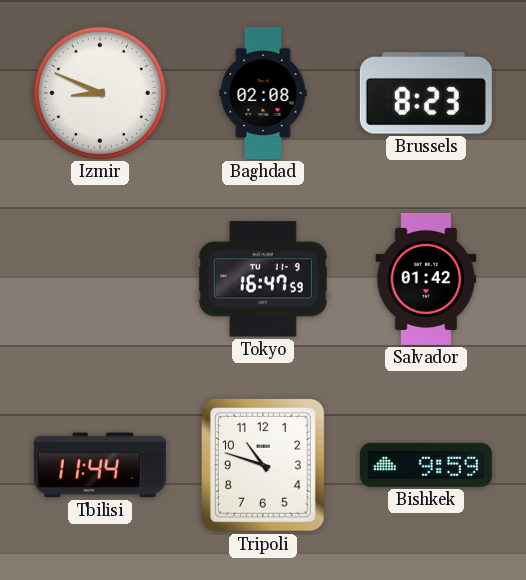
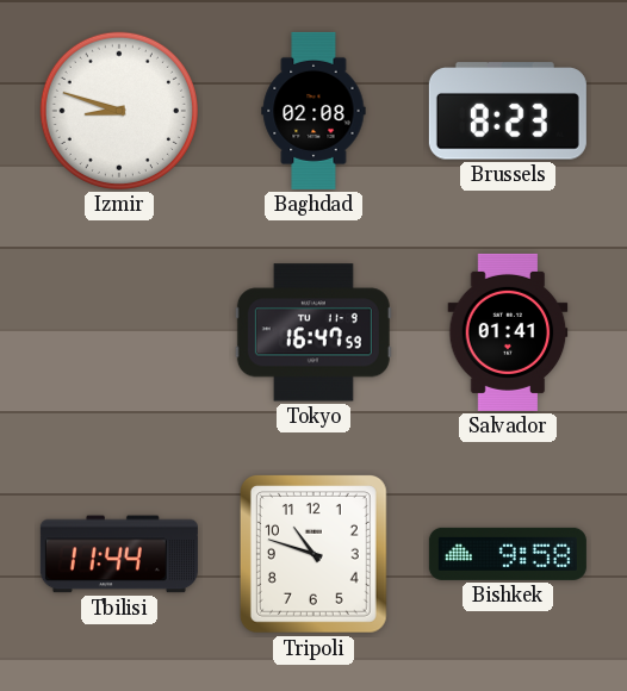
Izmir: 8:49 -> 8:48 (119, 111)
Salvador: 01:42 -> 01:41 (508, 332)
Bishkek: 9:59 -> 9:58 (508, 554)
